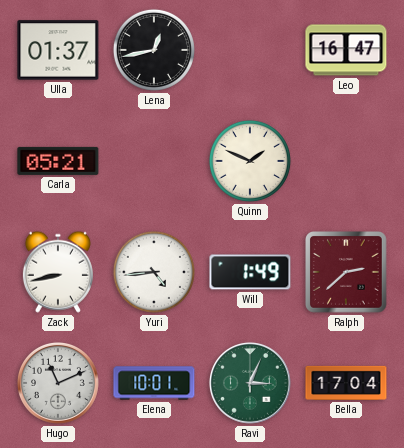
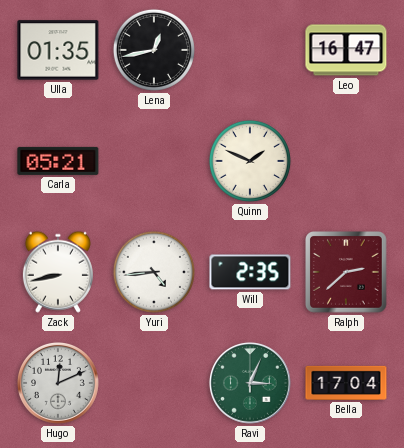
Ulla: 01:37 -> 01:35 (58, 50)
Will: 1:49 -> 2:35 (250, 272)
Hugo: 11:11 -> 12:11 (58, 383)
Elena: 10:01 -> none (154, 383)
